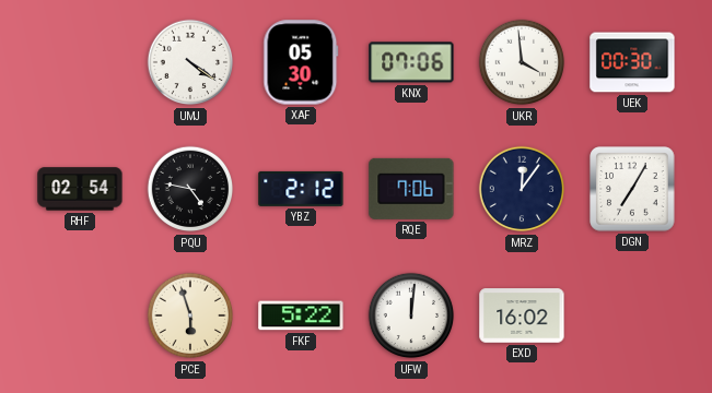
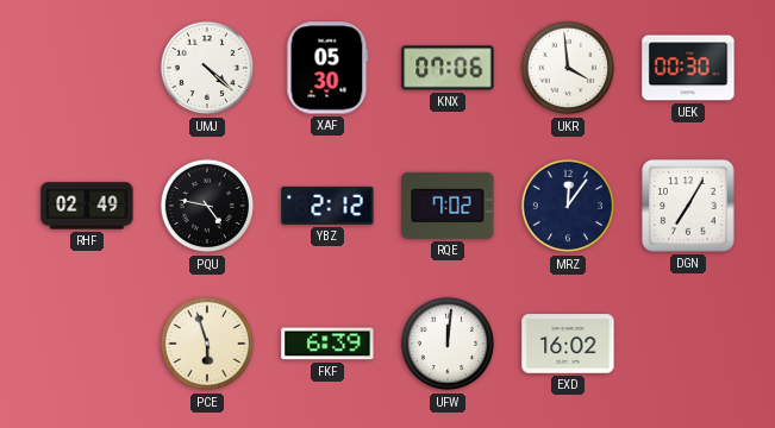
UMJ: 4:21 -> 4:22 (207, 68)
RHF: 02:54 -> 02:49 (87, 206)
RQE: 7:06 -> 7:02 (448, 206)
FKF: 5:22 -> 6:39 (327, 344)
